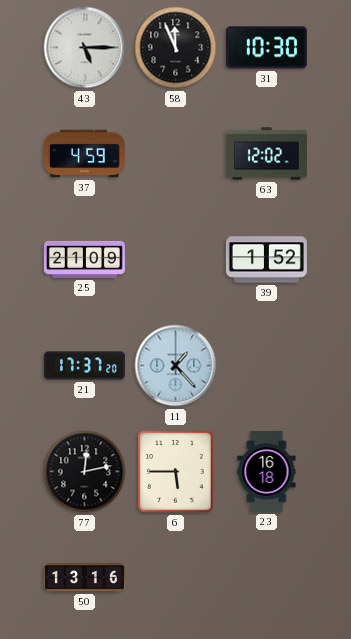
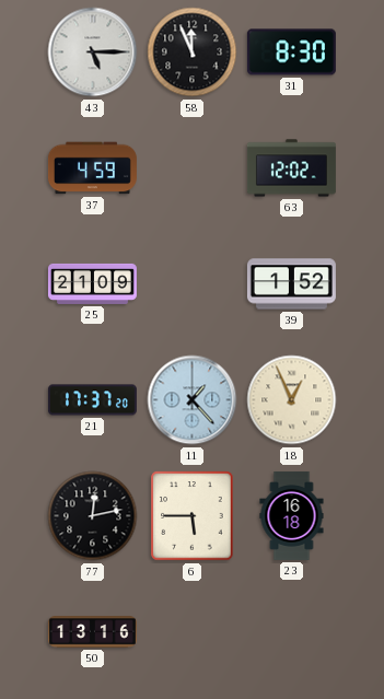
31: 10:30 -> 8:30 (291, 53)
18: none -> 12:56 (292, 400)
